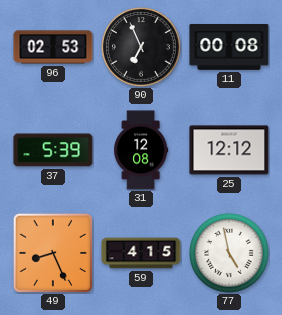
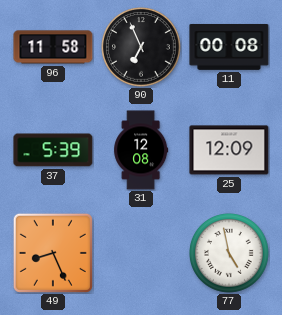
96: 02:53 -> 11:58 (53, 47)
25: 12:12 -> 12:09 (229, 150)
59: 4:15 -> none (141, 253)
